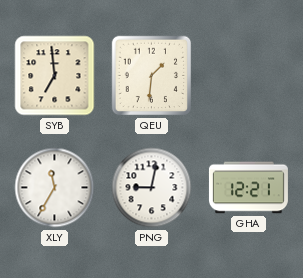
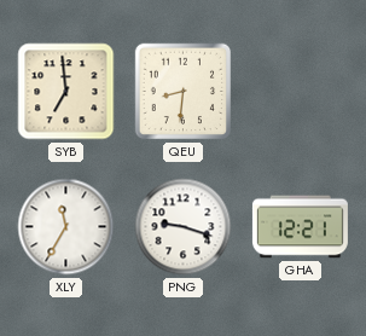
QEU: 1:31 -> 8:31 (184, 92)
PNG: 9:02 -> 9:18 (184, 227)
